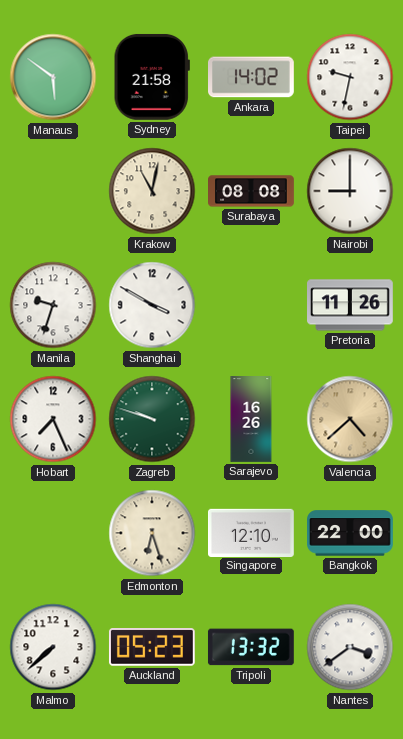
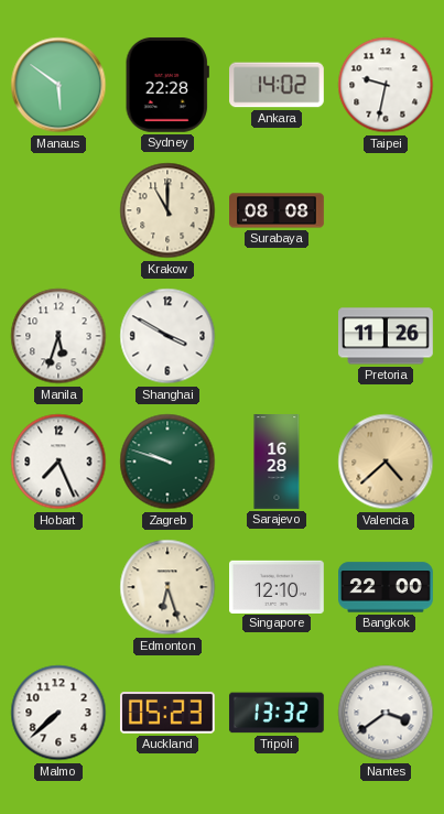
Sydney: 21:58 -> 22:28 (167, 85)
Krakow: 11:02 -> 11:00 (167, 210)
Nairobi: 9:00 -> none (350, 191)
Manila: 9:33 -> 5:33 (58, 336)
Sarajevo: 16:26 -> 16:28 (277, 462)
